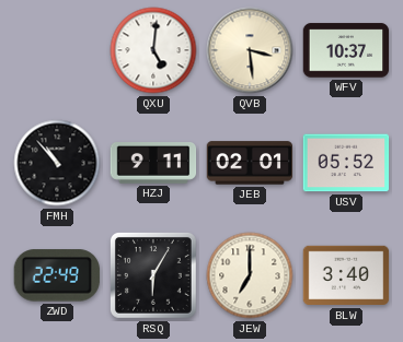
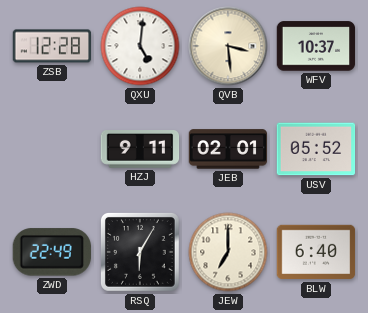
ZSB: none -> 12:28 (52, 46)
FMH: 10:53 -> none (57, 163)
BLW: 3:40 -> 6:40 (316, 252)
